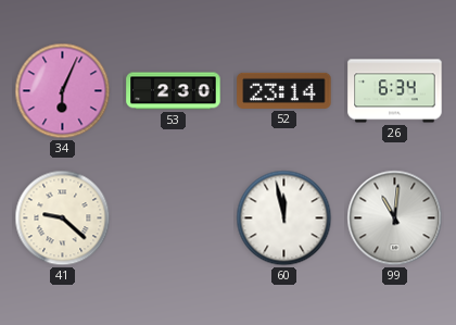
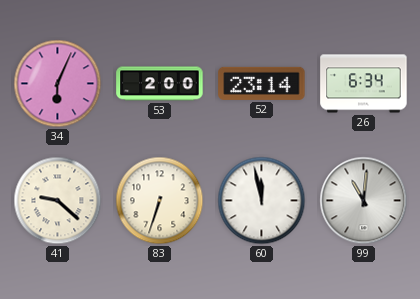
53: 2:30 -> 2:00 (160, 84)
83: none -> 6:33 (160, 201)
